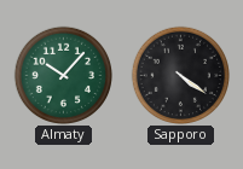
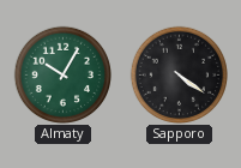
Almaty: 10:07 -> 10:05 (62, 74)
